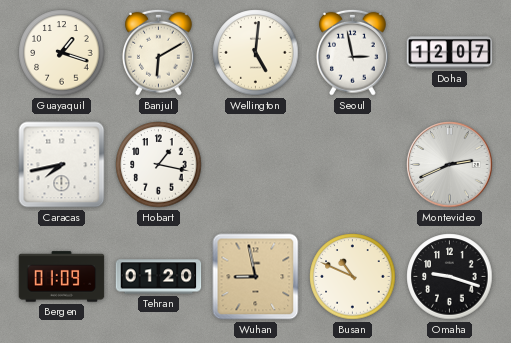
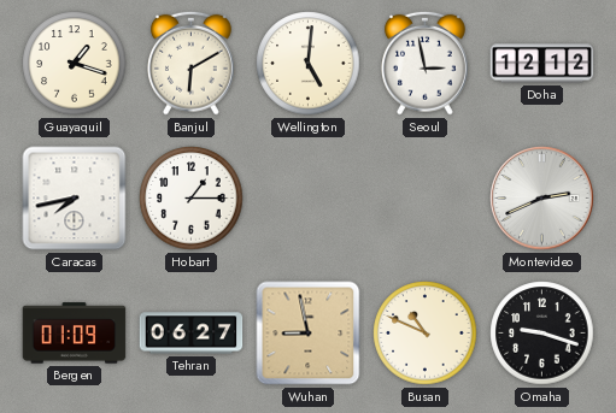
Doha: 12:07 -> 12:12 (542, 64)
Hobart: 1:17 -> 1:15 (192, 199)
Tehran: 01:20 -> 06:27 (192, 334)
